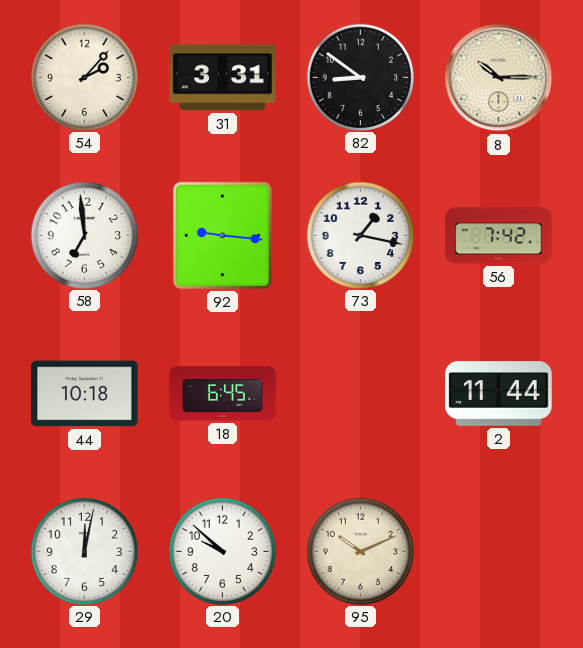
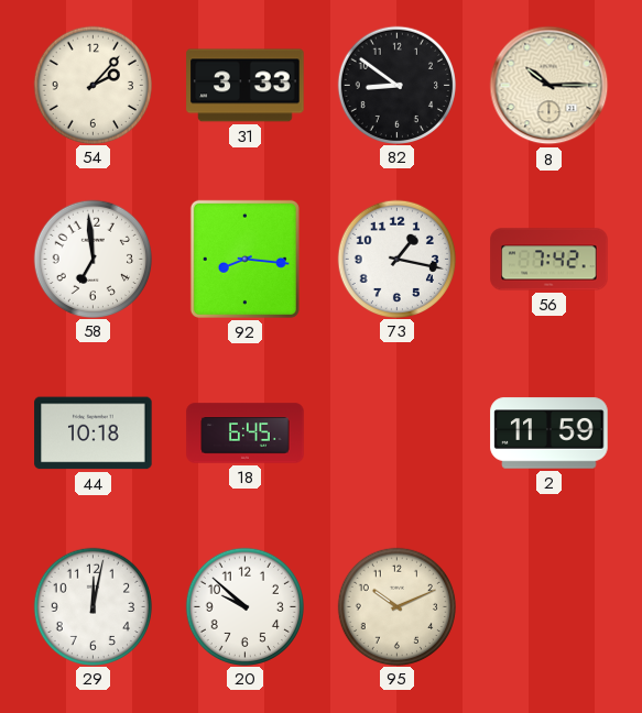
31: 3:31 -> 3:33 (246, 86)
92: 9:16 -> 8:16 (244, 259)
2: 11:44 -> 11:59 (549, 434)
